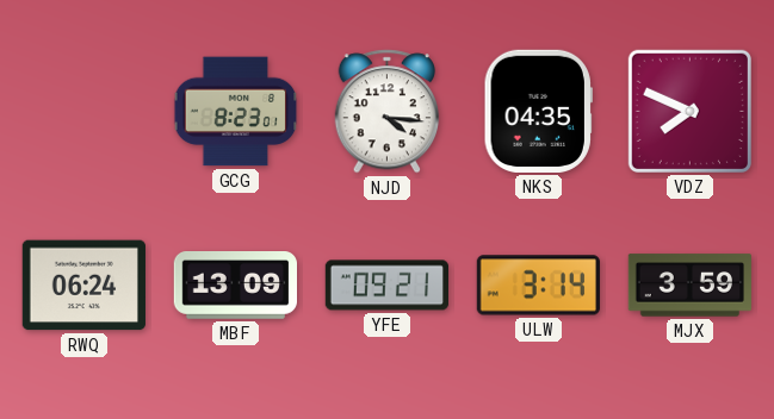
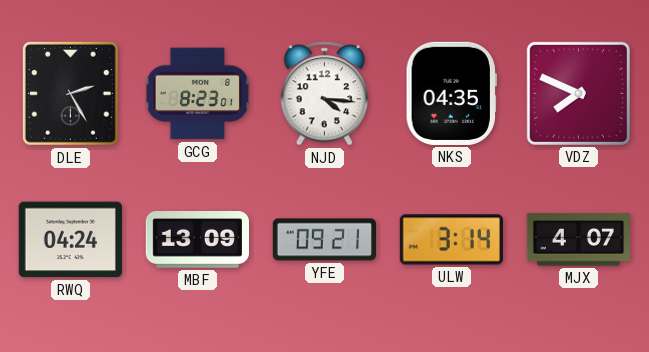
DLE: none -> 2:25 (70, 93)
RWQ: 06:24 -> 04:24 (70, 240)
MJX: 3:59 -> 4:07 (578, 240)
